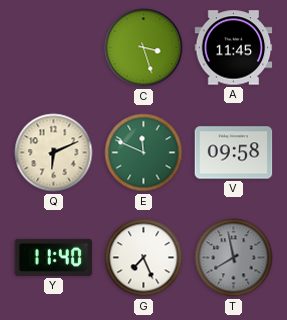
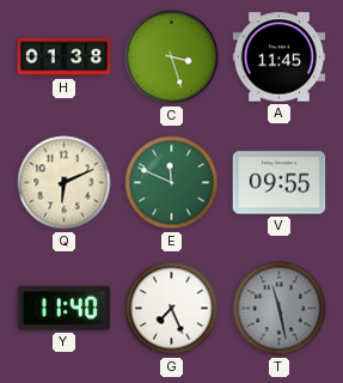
H: none -> 01:38 (65, 57)
V: 09:58 -> 09:55 (280, 183)
T: 7:58 -> 11:28 (280, 309)
